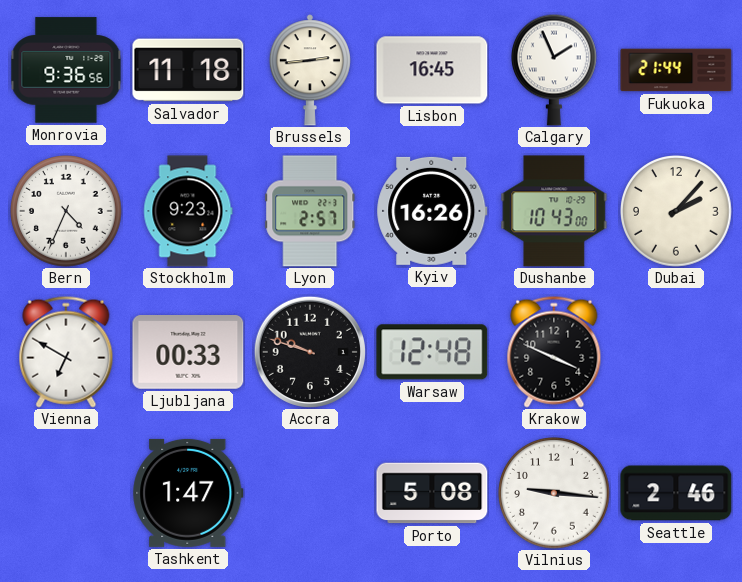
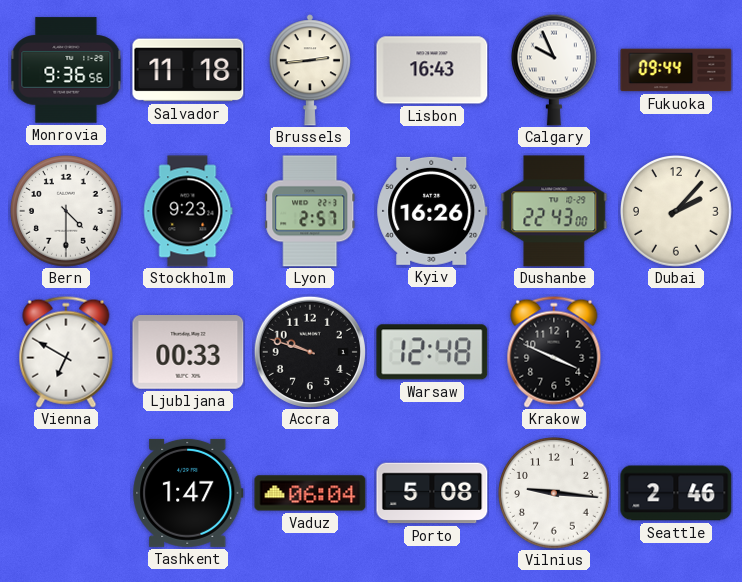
Lisbon: 16:45 -> 16:43 (432, 70)
Calgary: 1:56 -> 9:56 (555, 70)
Fukuoka: 21:44 -> 09:44 (676, 70)
Bern: 4:34 -> 4:30 (66, 211)
Dushanbe: 10:43 -> 22:43 (554, 211)
Vaduz: none -> 06:04 (310, 493)
